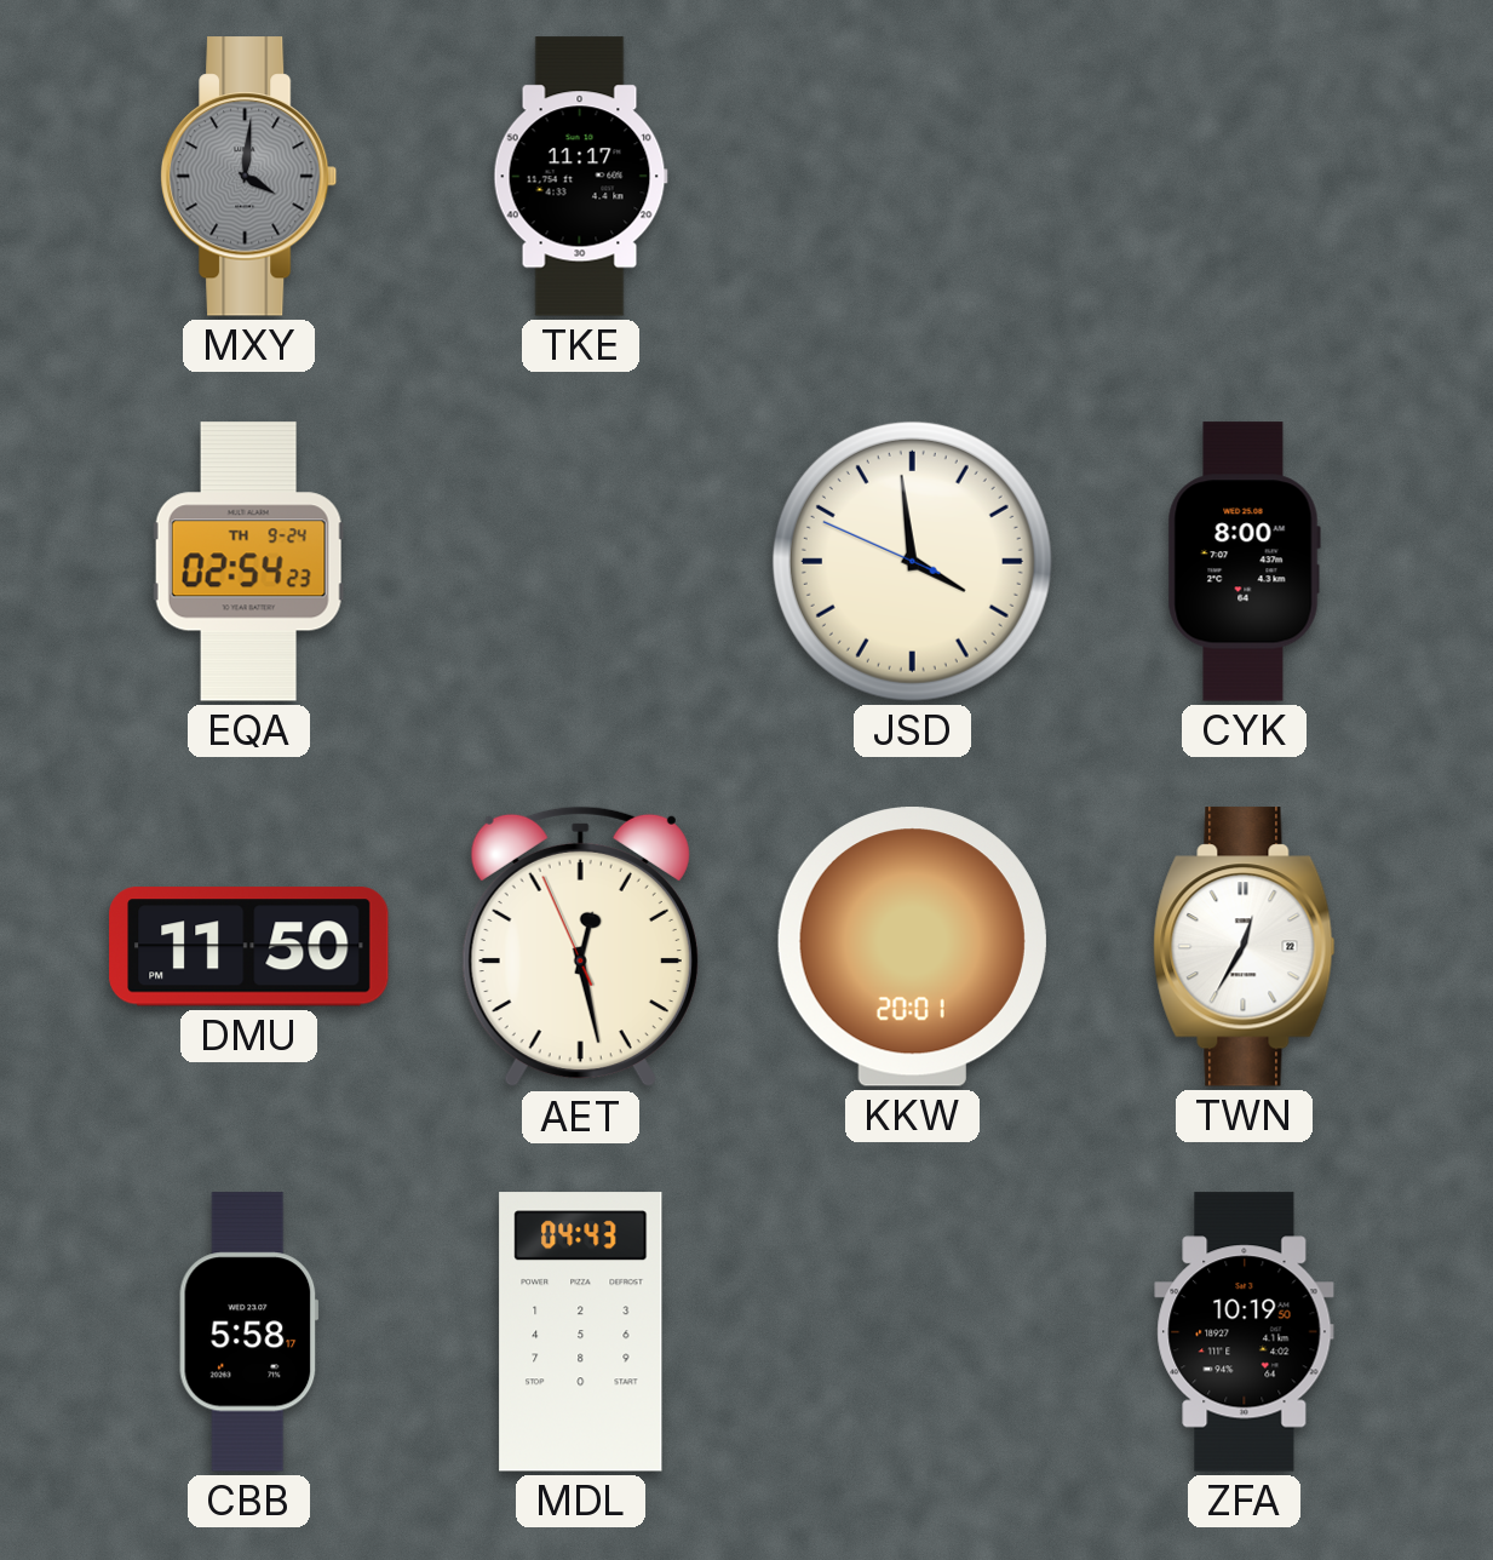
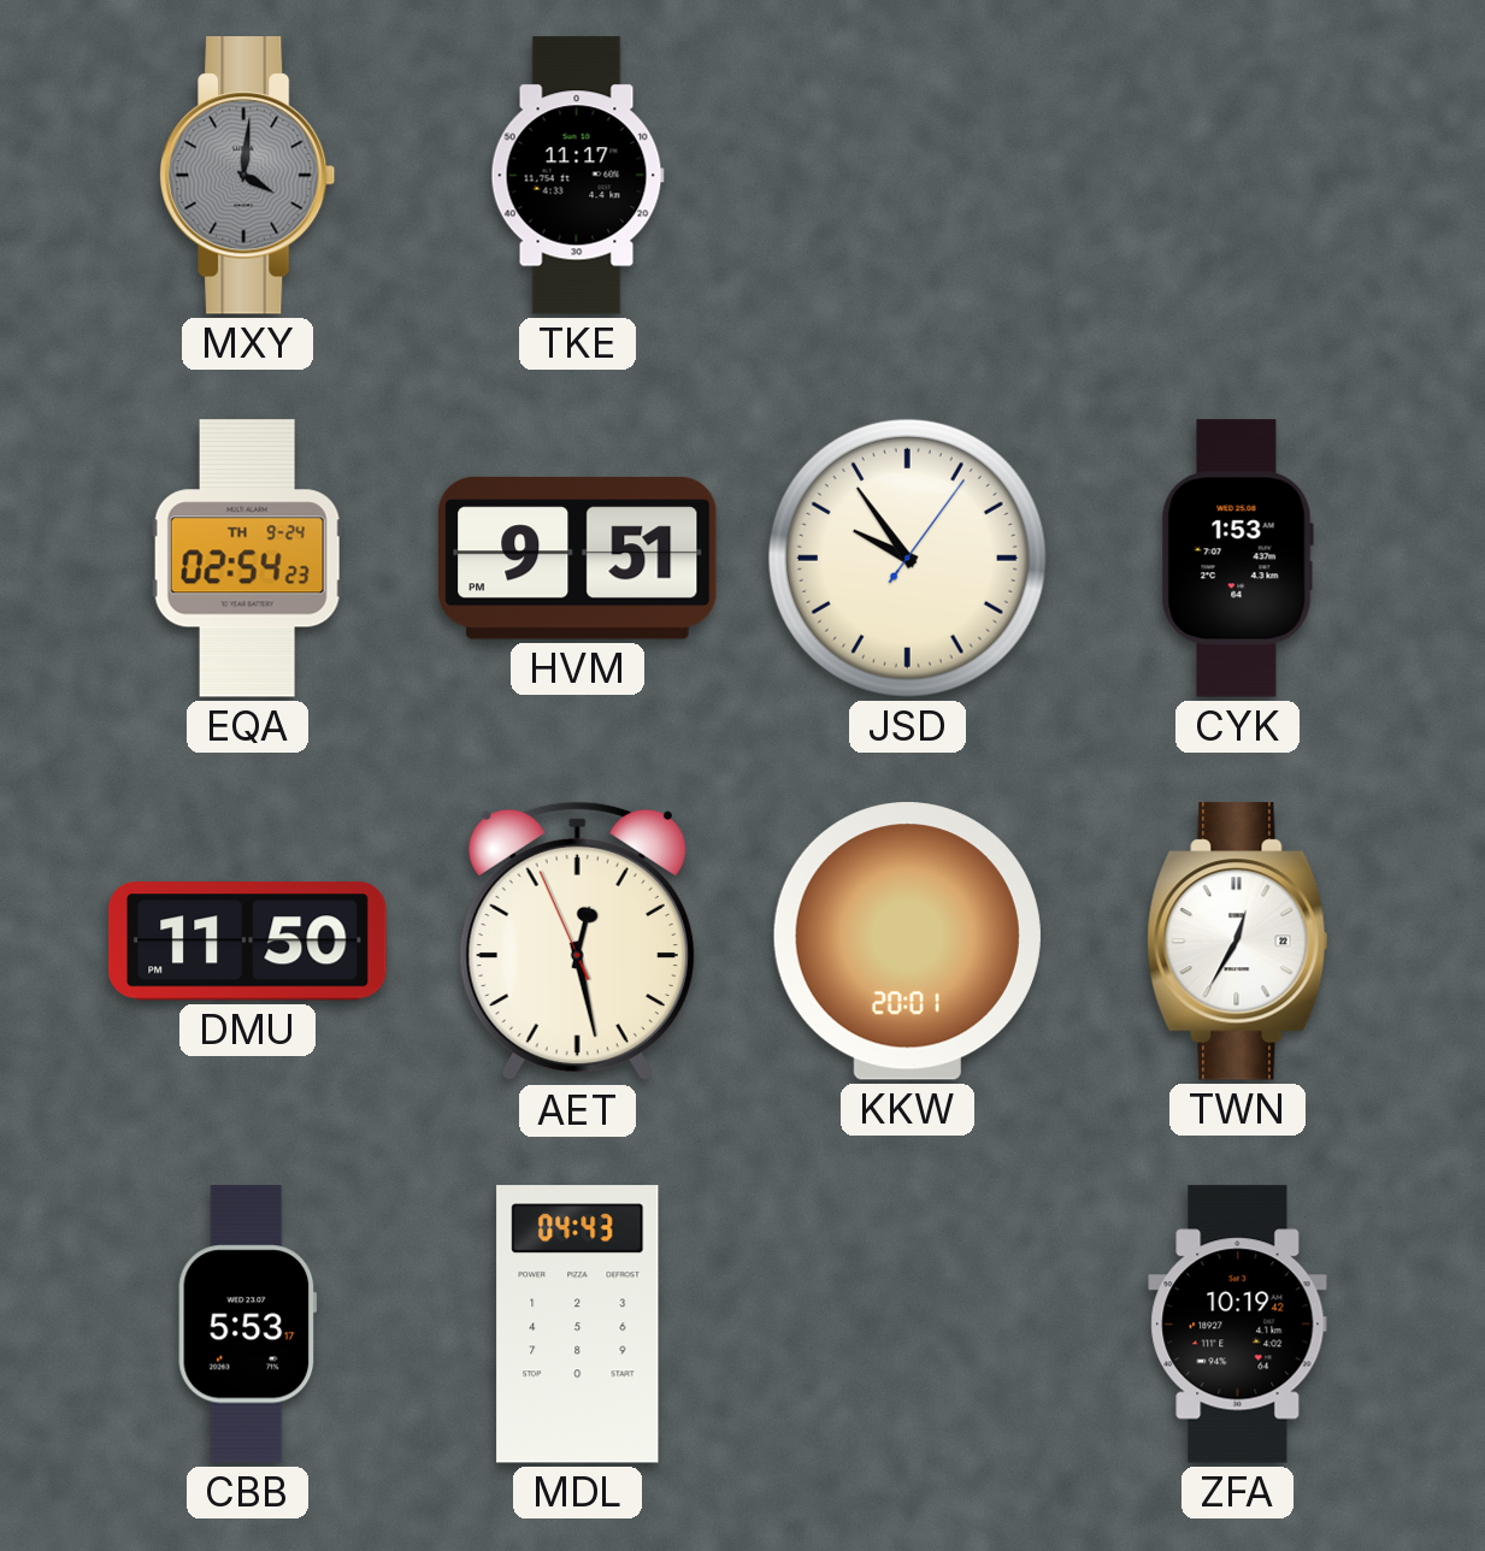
HVM: none -> 9:51 (578, 558)
JSD: 3:58 -> 9:54 (907, 558)
CYK: 8:00 -> 1:53 (1237, 559)
CBB: 5:58 -> 5:53 (248, 1325)
ZFA: 10:19:50 -> 10:19:42 (1238, 1325)
